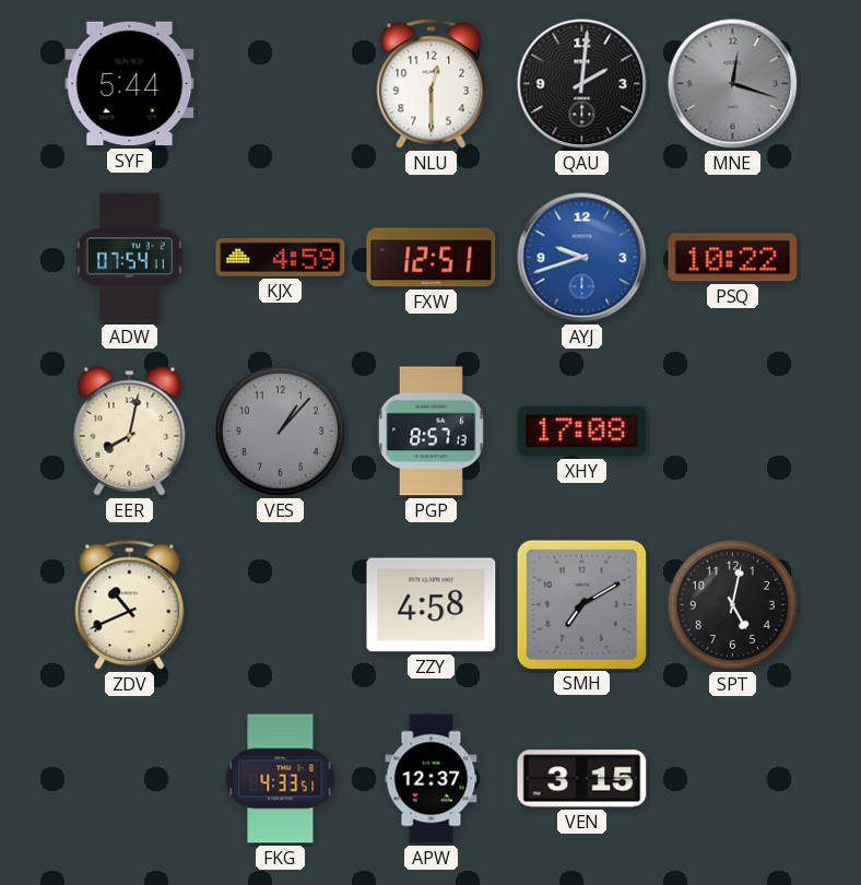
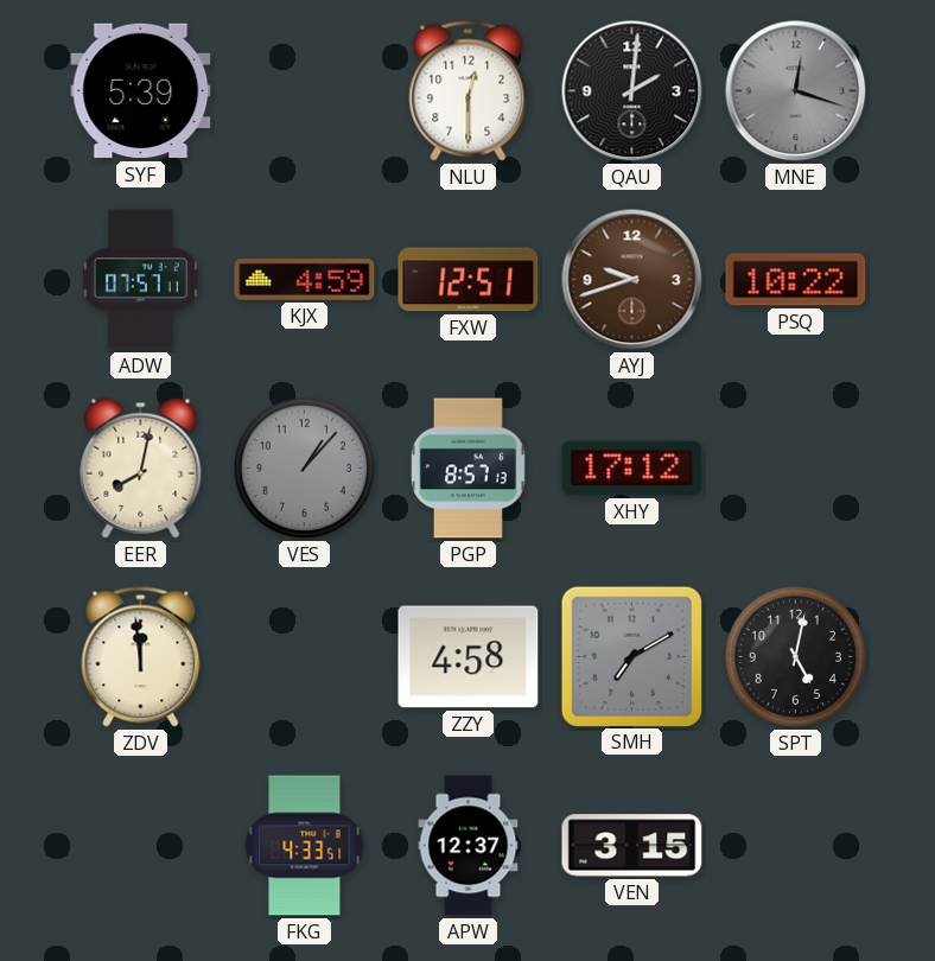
SYF: 5:44 -> 5:39 (141, 91)
ADW: 07:54 -> 07:57 (141, 280)
AYJ dial: blue -> brown (632, 280)
XHY: 17:08 -> 17:12 (632, 469)
ZDV: 10:41 -> 11:59 (141, 657)
